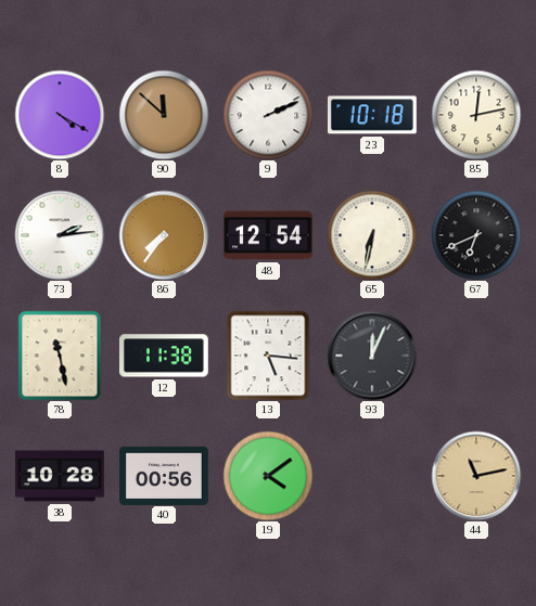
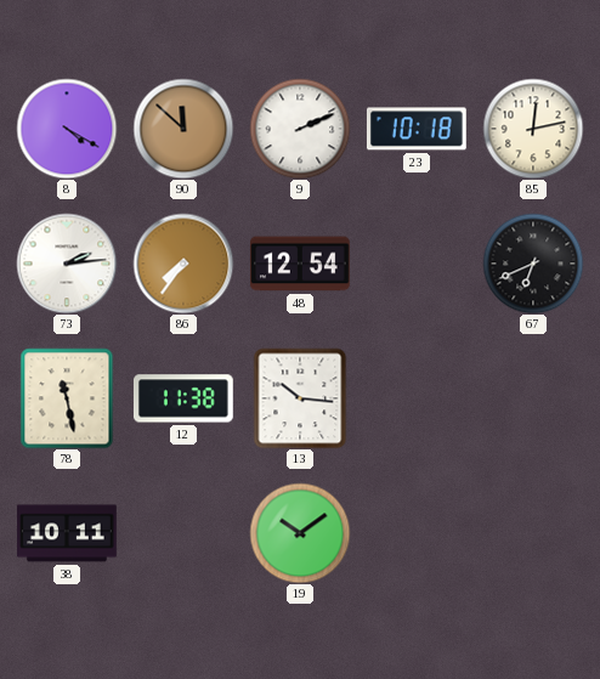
65: 6:32 -> none (372, 235)
13: 5:16 -> 10:16 (300, 398)
93: 12:04 -> none (372, 356)
38: 10:28 -> 10:11 (68, 533)
40: 00:56 -> none (165, 475)
19: 4:09 -> 10:09 (300, 533)
44: 11:13 -> none (476, 476)
